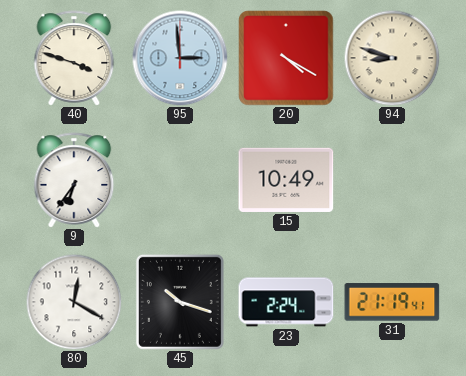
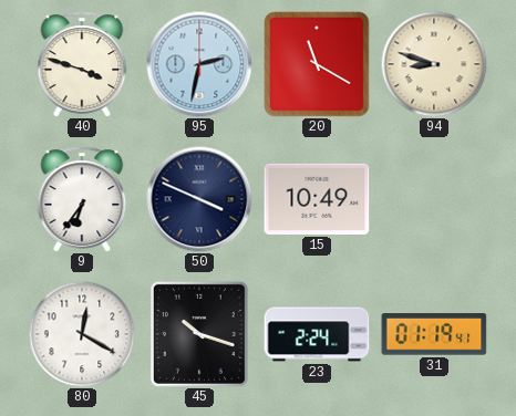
95: 2:59 -> 2:32 (199, 64)
20: 4:20 -> 11:20 (317, 64)
50: none -> 3:49 (199, 199)
31: 21:19 -> 01:19 (434, 334)
